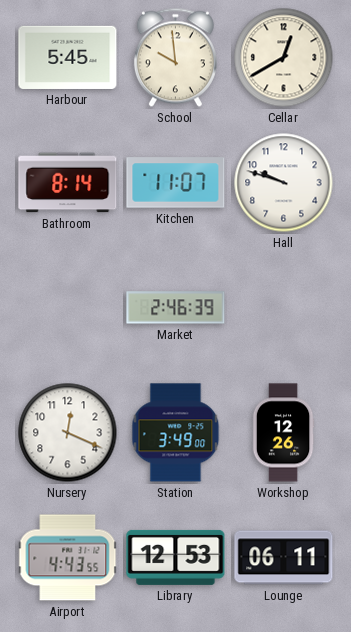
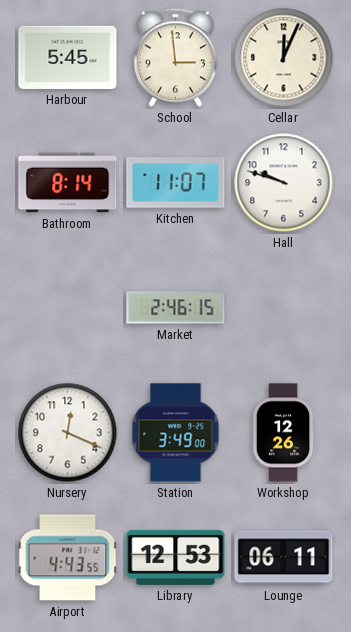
School: 9:59 -> 2:59 (175, 58)
Cellar: 12:40 -> 12:04 (284, 58)
Market: 2:46:39 -> 2:46:15 (176, 308)
